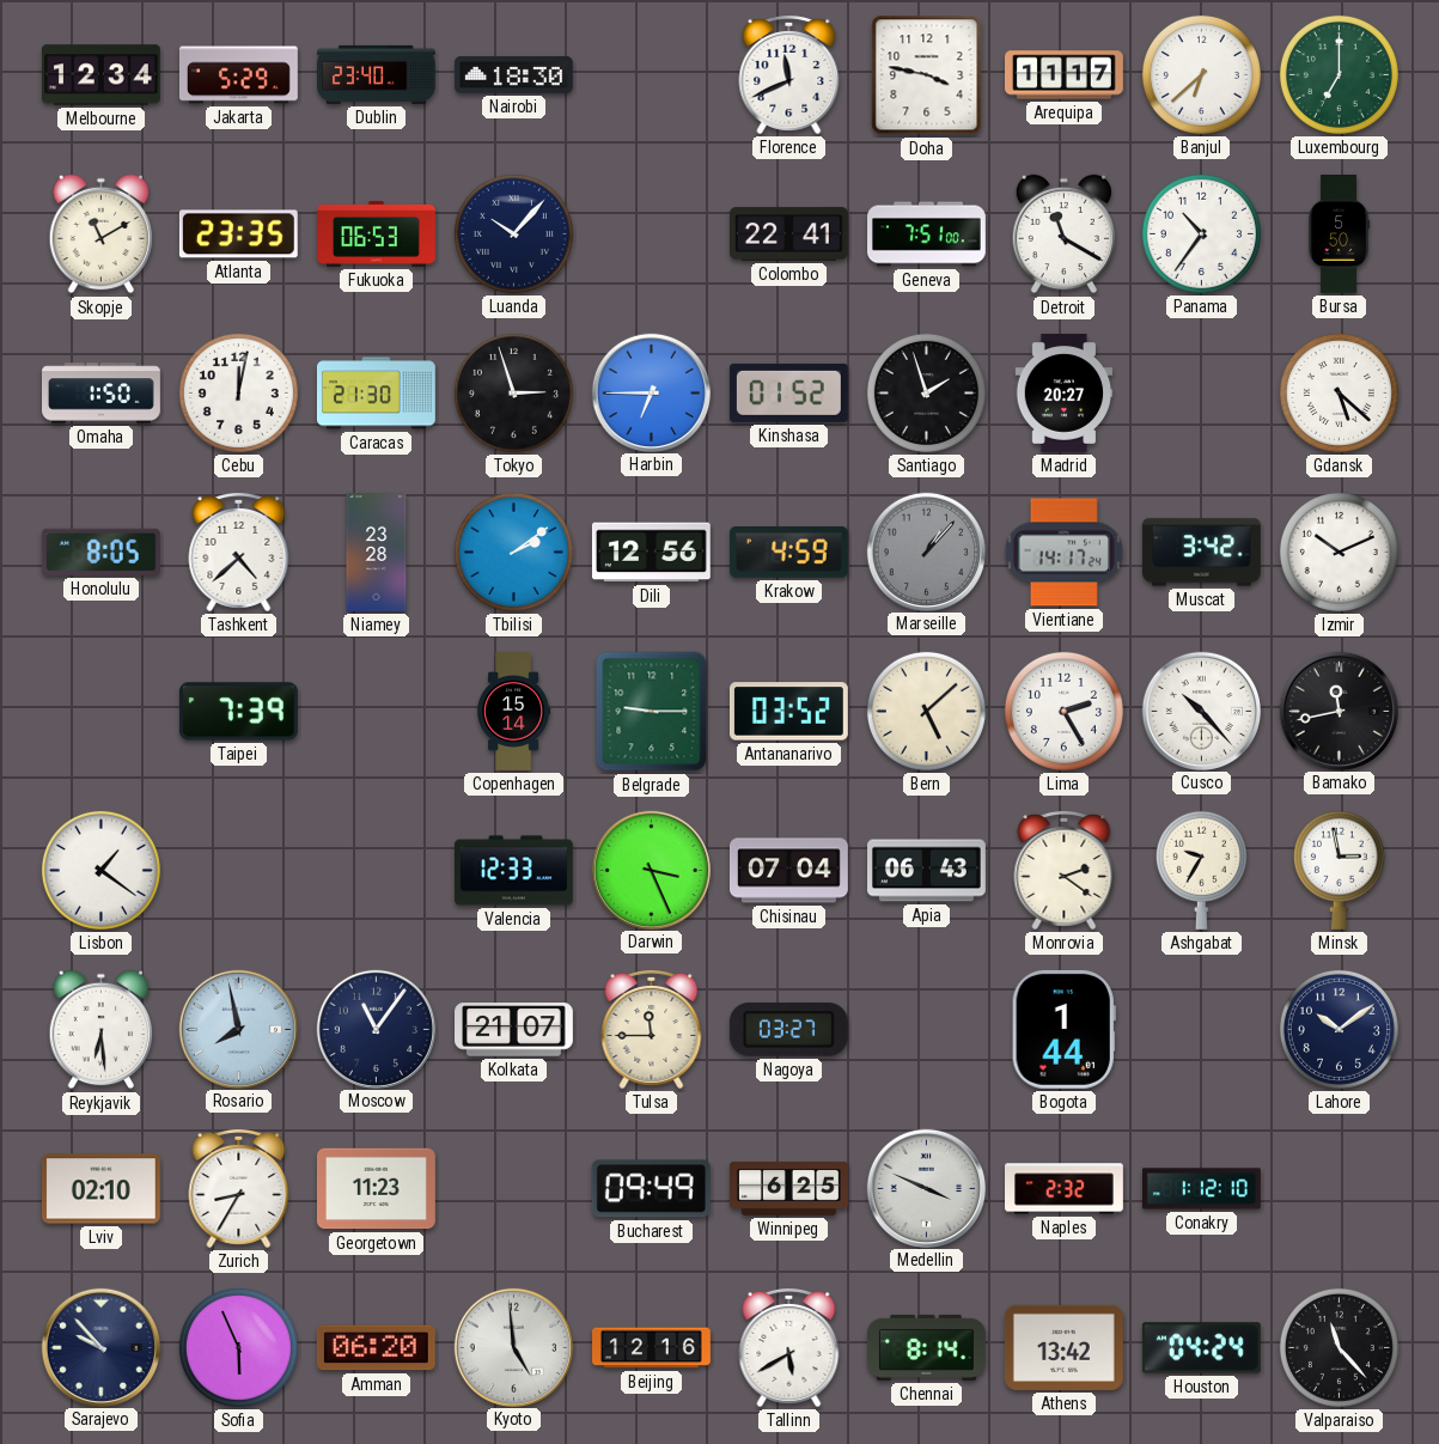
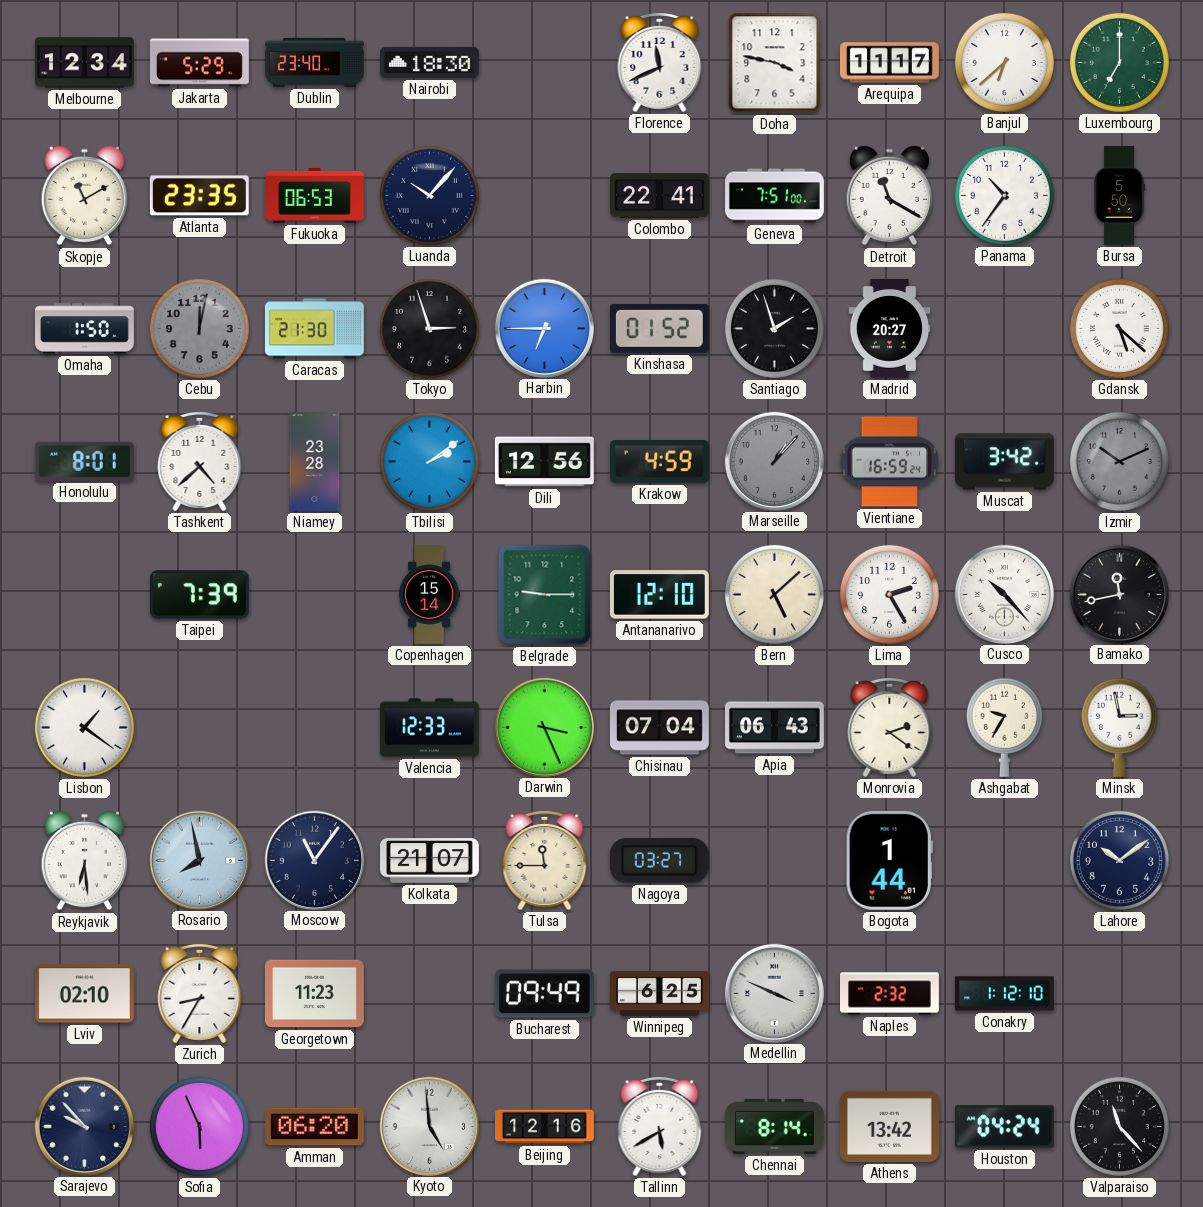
Cebu dial: white -> grey (199, 328)
Honolulu: 8:05 -> 8:01 (84, 461)
Vientiane: 14:17 -> 16:59 (889, 462)
Izmir dial: white -> grey (1119, 461)
Antananarivo: 03:52 -> 12:10 (659, 595)
